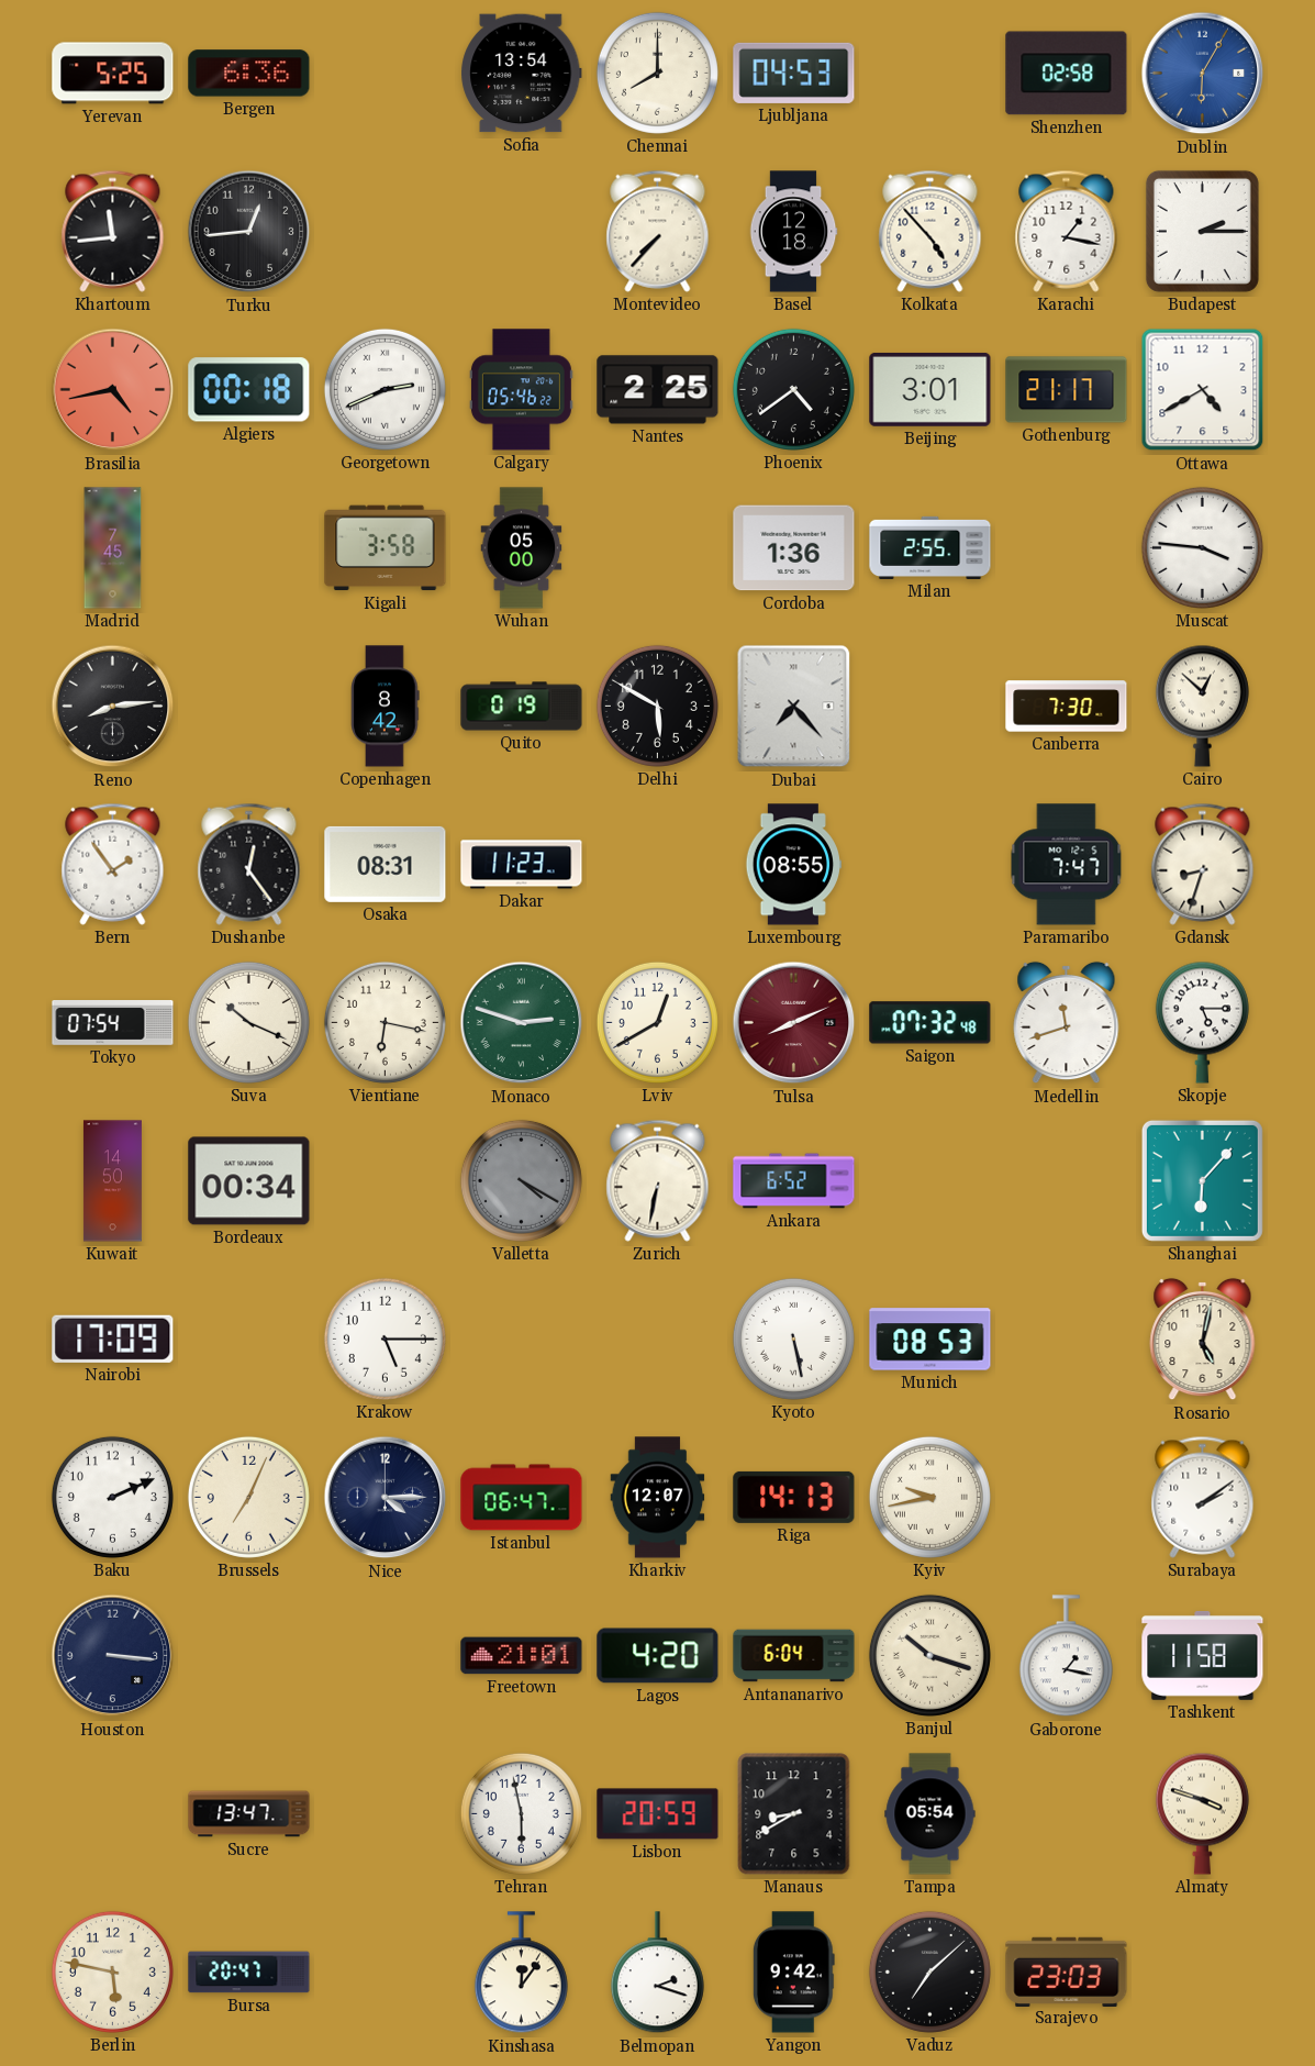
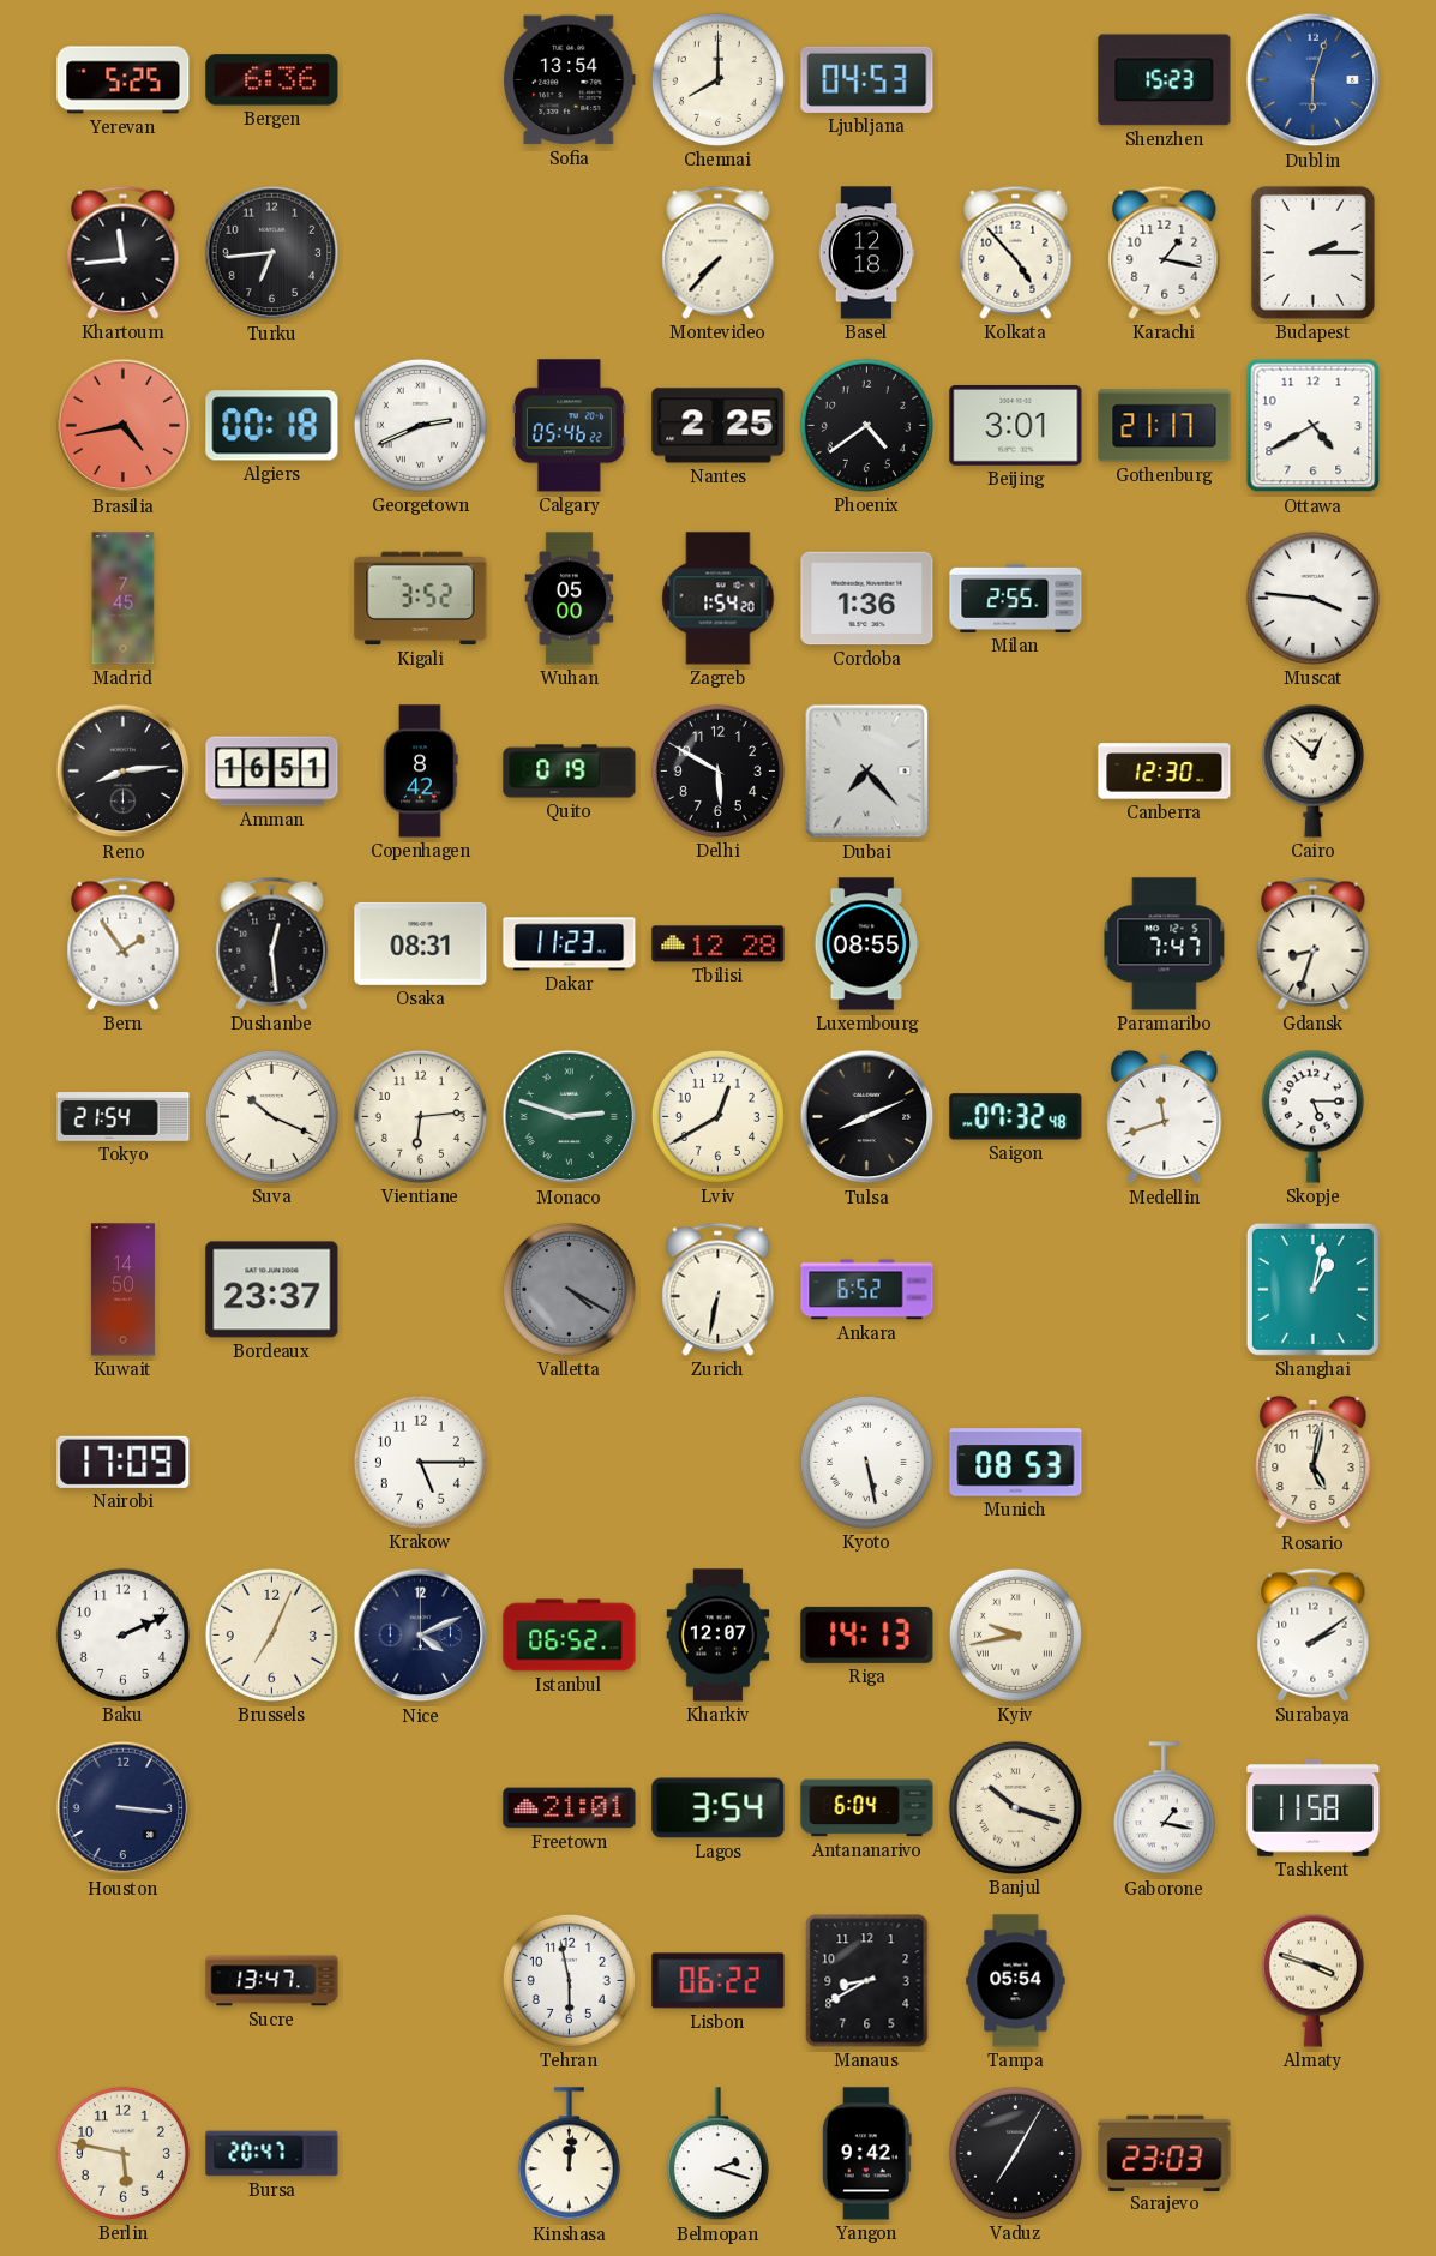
Shenzhen: 02:58 -> 15:23 (1165, 80)
Dublin: 6:05 -> 6:03 (1314, 80)
Turku: 12:44 -> 6:44 (272, 253)
Kigali: 3:58 -> 3:52 (421, 599)
Zagreb: none -> 1:54 (719, 599)
Amman: none -> 16:51 (272, 772)
Canberra: 7:30 -> 12:30 (1165, 772)
Dushanbe: 12:24 -> 12:29 (272, 943)
Tbilisi: none -> 12:28 (719, 944)
Tokyo: 07:54 -> 21:54 (124, 1117)
Vientiane: 6:17 -> 6:14 (420, 1116)
Tulsa dial: burgundy -> black (867, 1117)
Bordeaux: 00:34 -> 23:37 (272, 1290)
Shanghai: 6:07 -> 1:02 (1312, 1289)
Nice: 4:15 -> 4:11 (421, 1636)
Istanbul: 06:47 -> 06:52 (570, 1636)
Lagos: 4:20 -> 3:54 (719, 1808)
Lisbon: 20:59 -> 06:22 (719, 1981)
Kinshasa: 12:06 -> 12:01 (569, 2154)
Vaduz: 7:08 -> 7:05 (1015, 2153)
